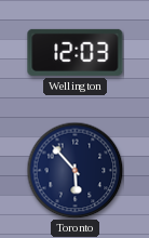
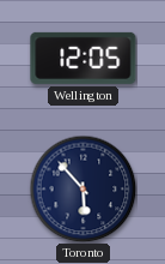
Wellington: 12:03 -> 12:05 (84, 58)
